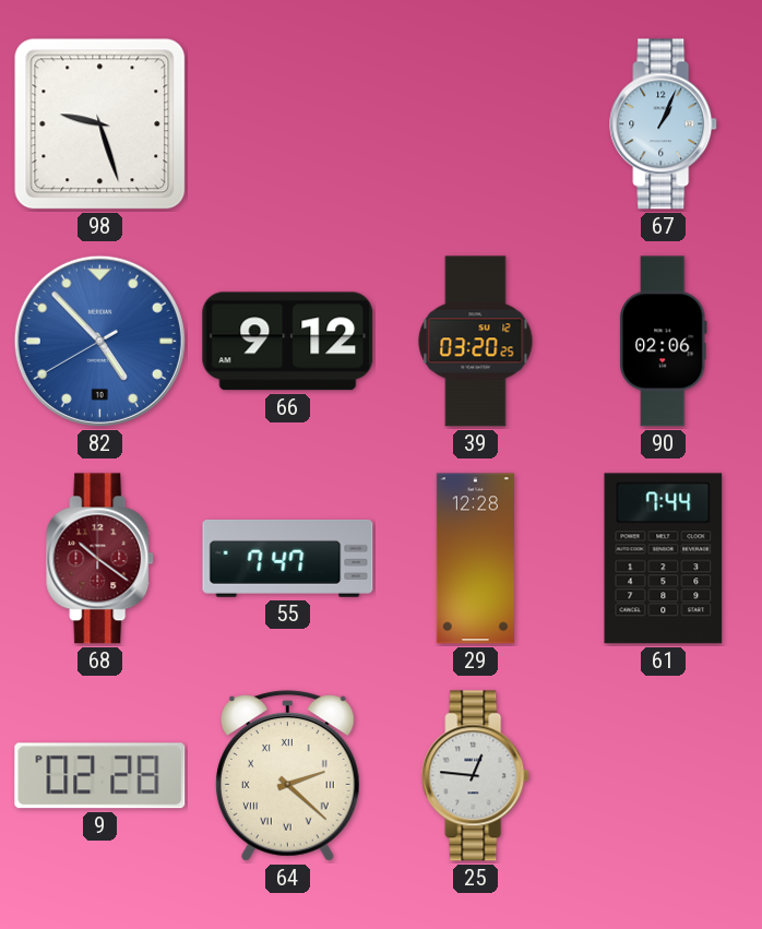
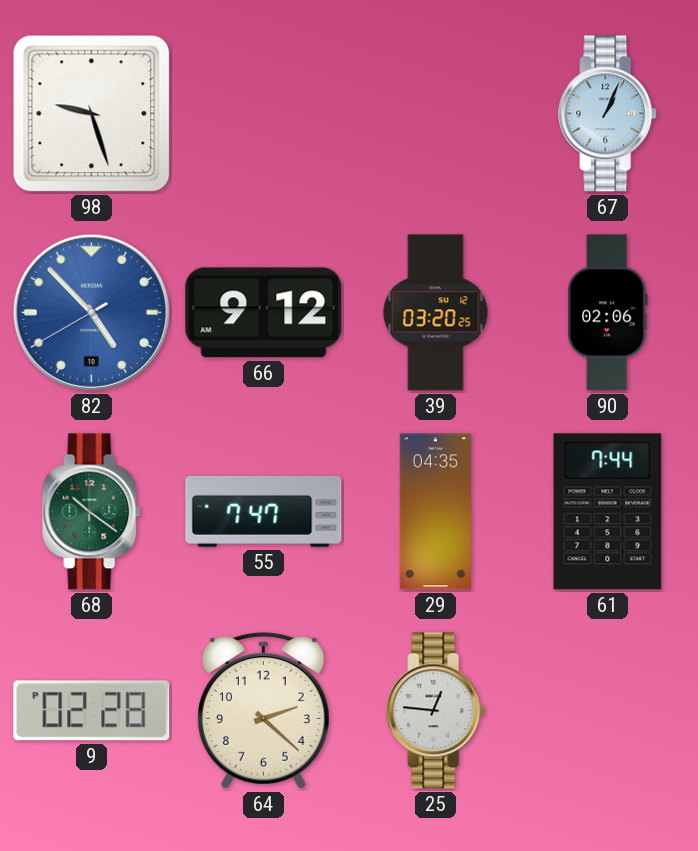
68 dial: burgundy -> green (92, 512)
29: 12:28 -> 04:35 (435, 512)
64 numerals: Roman -> Arabic (263, 711)
